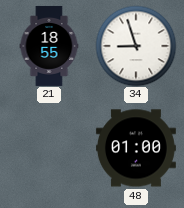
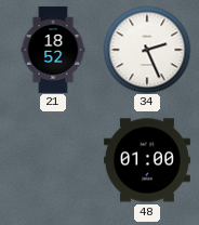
21: 18:55 -> 18:52 (53, 50)
34: 8:57 -> 2:26 (147, 50)
